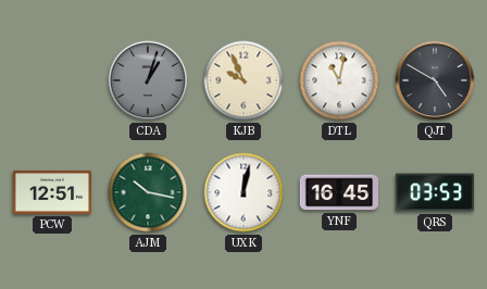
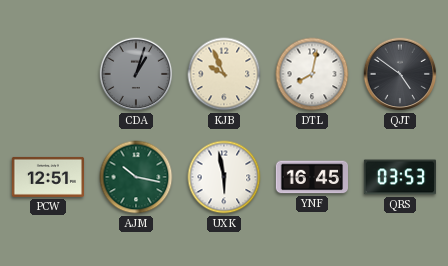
DTL: 11:02 -> 8:02 (312, 74)
QJT: 4:50 -> 4:51 (400, 74)
UXK: 12:02 -> 5:58 (224, 177)
